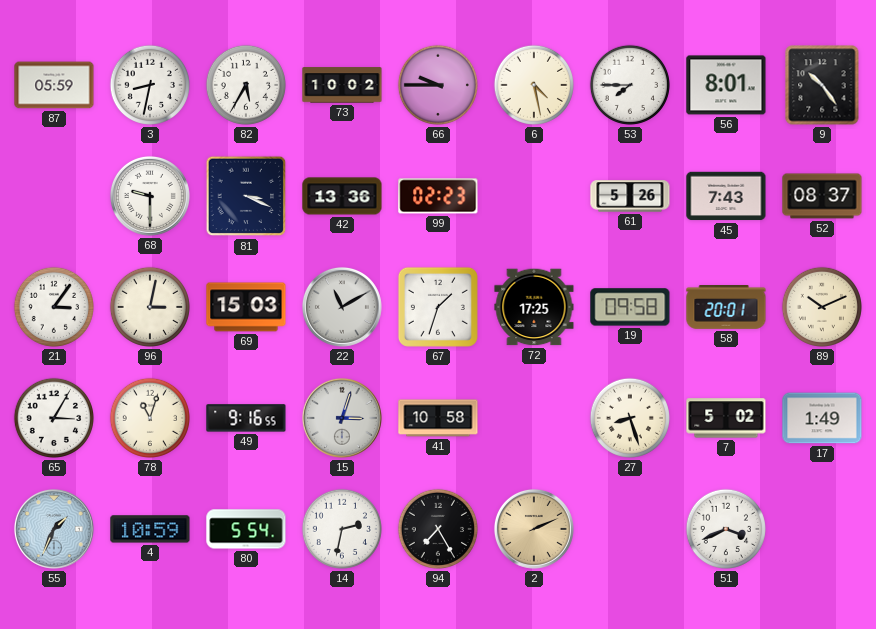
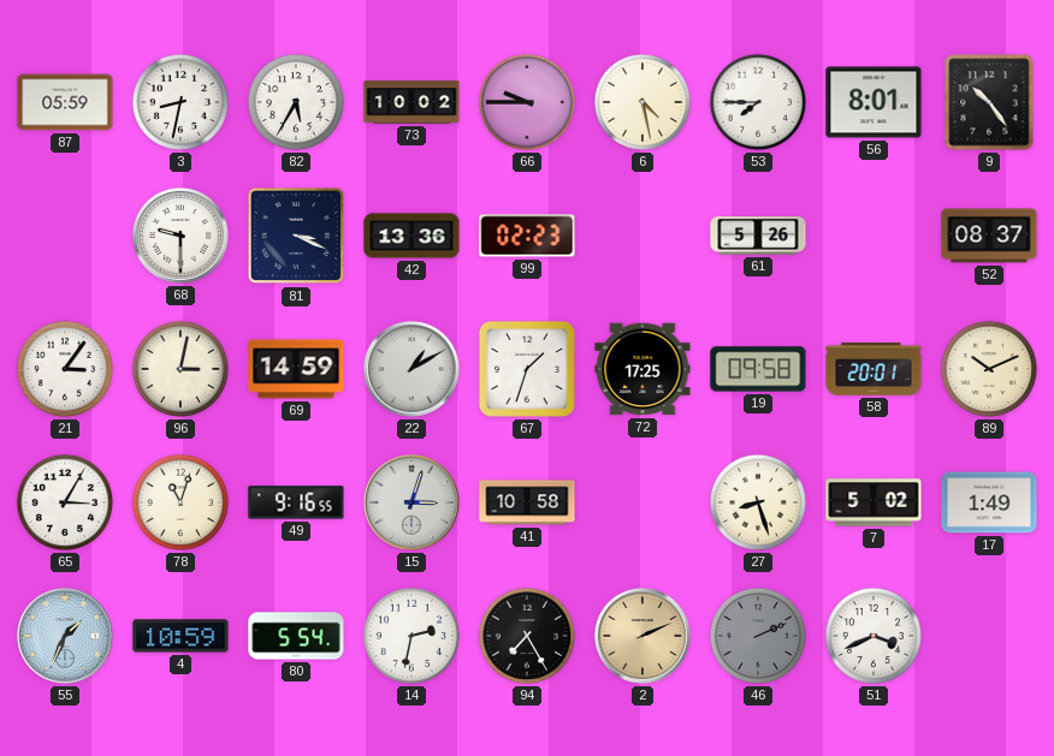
45: 7:43 -> none (726, 196)
69: 15:03 -> 14:59 (296, 369)
22: 11:10 -> 1:10 (411, 369)
46: none -> 2:11 (758, 636)
